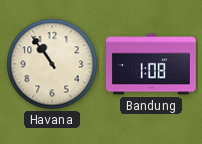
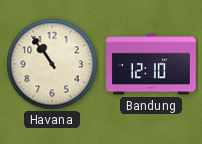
Bandung: 1:08 -> 12:10 (152, 64)
